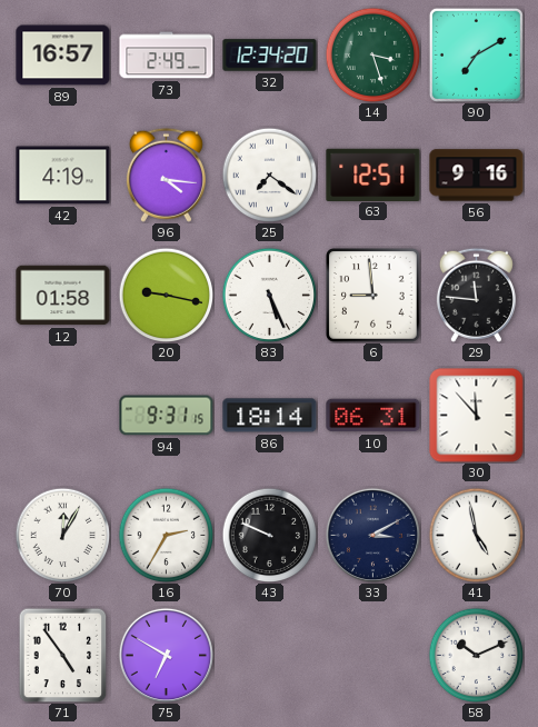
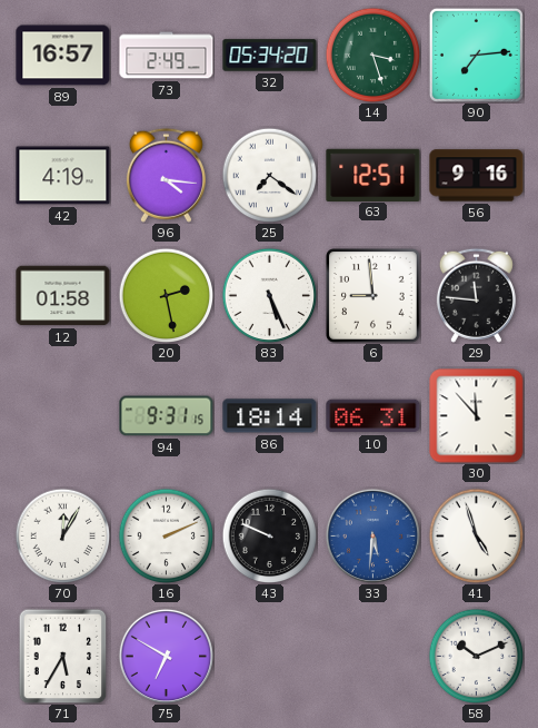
32: 12:34 -> 05:34 (270, 56)
90: 7:10 -> 7:14 (476, 55)
20: 9:17 -> 2:28 (166, 295)
16: 2:35 -> 2:11 (166, 535)
33: 3:10 -> 5:31 (372, 535)
33 dial: navy -> blue (372, 535)
41: 4:58 -> 4:57 (476, 535)
71: 4:54 -> 5:35 (63, 656)
